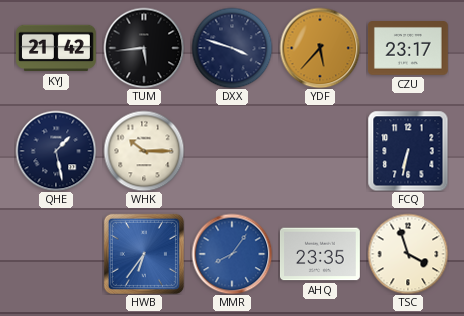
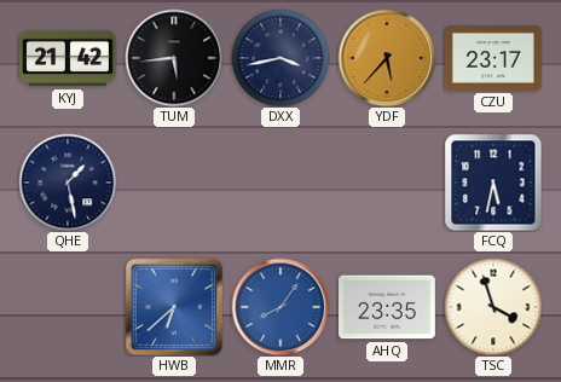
DXX: 3:48 -> 3:43 (280, 58)
WHK: 10:15 -> none (144, 151)
FCQ: 6:32 -> 5:32 (493, 183)
HWB: 6:36 -> 6:38 (174, 307)
